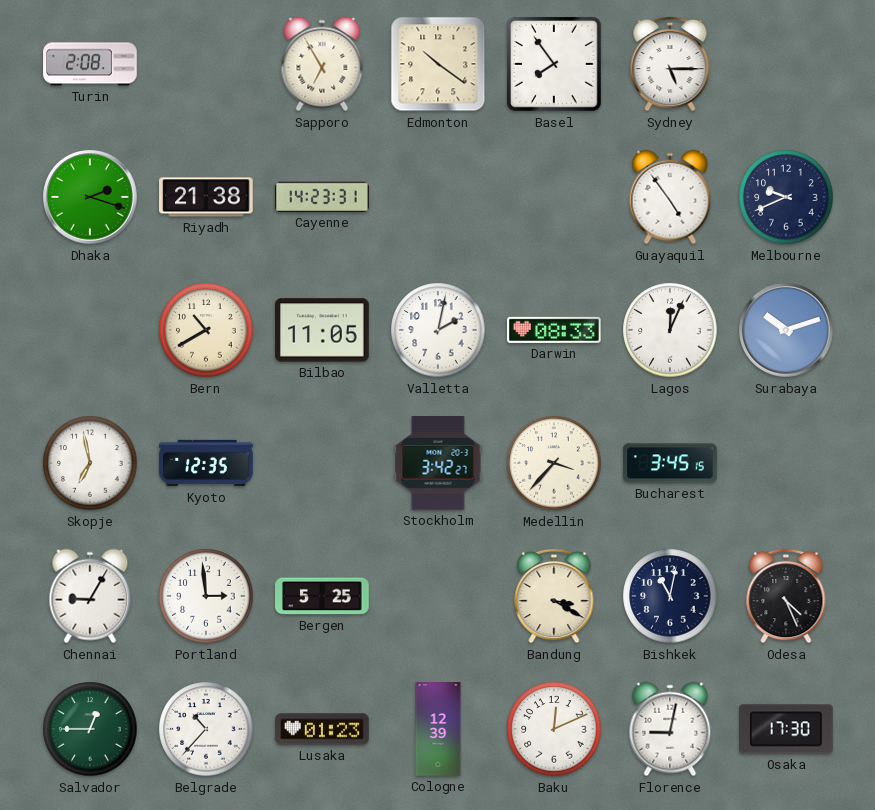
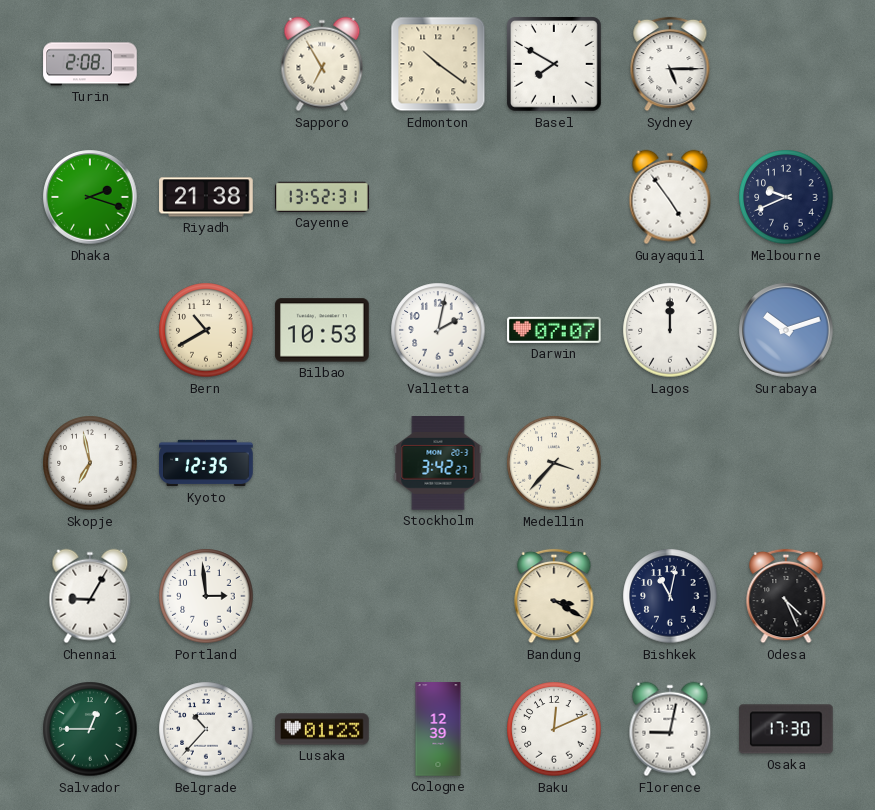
Basel: 7:54 -> 7:50 (554, 64)
Cayenne: 14:23 -> 13:52 (323, 197)
Bilbao: 11:05 -> 10:53 (322, 330)
Darwin: 08:33 -> 07:07 (554, 330)
Lagos: 12:04 -> 12:00 (670, 330)
Bucharest: 3:45 -> none (670, 463)
Bergen: 5:25 -> none (322, 596)
